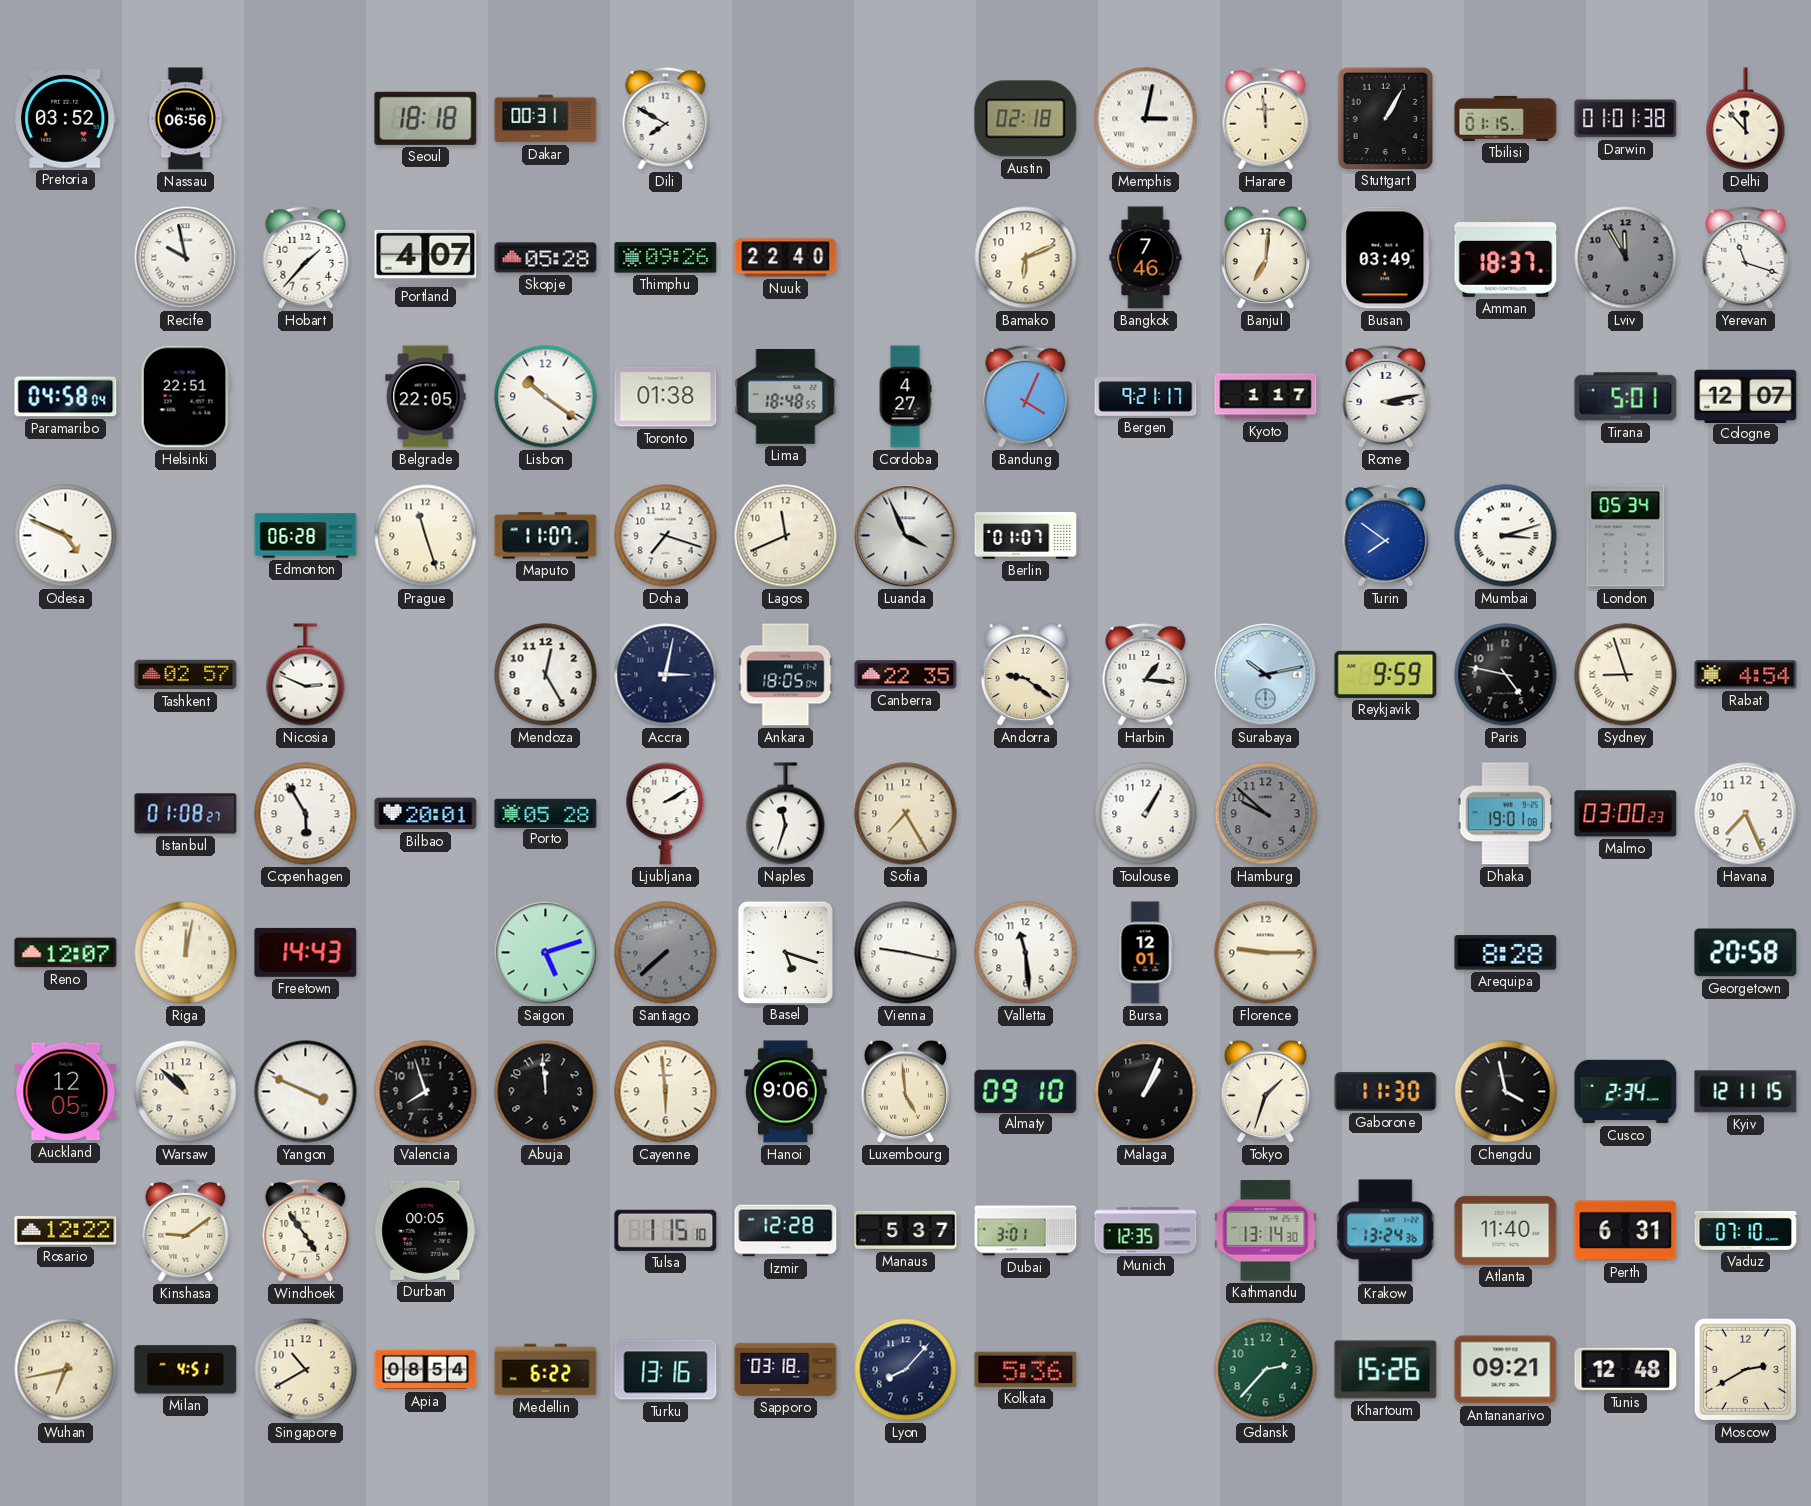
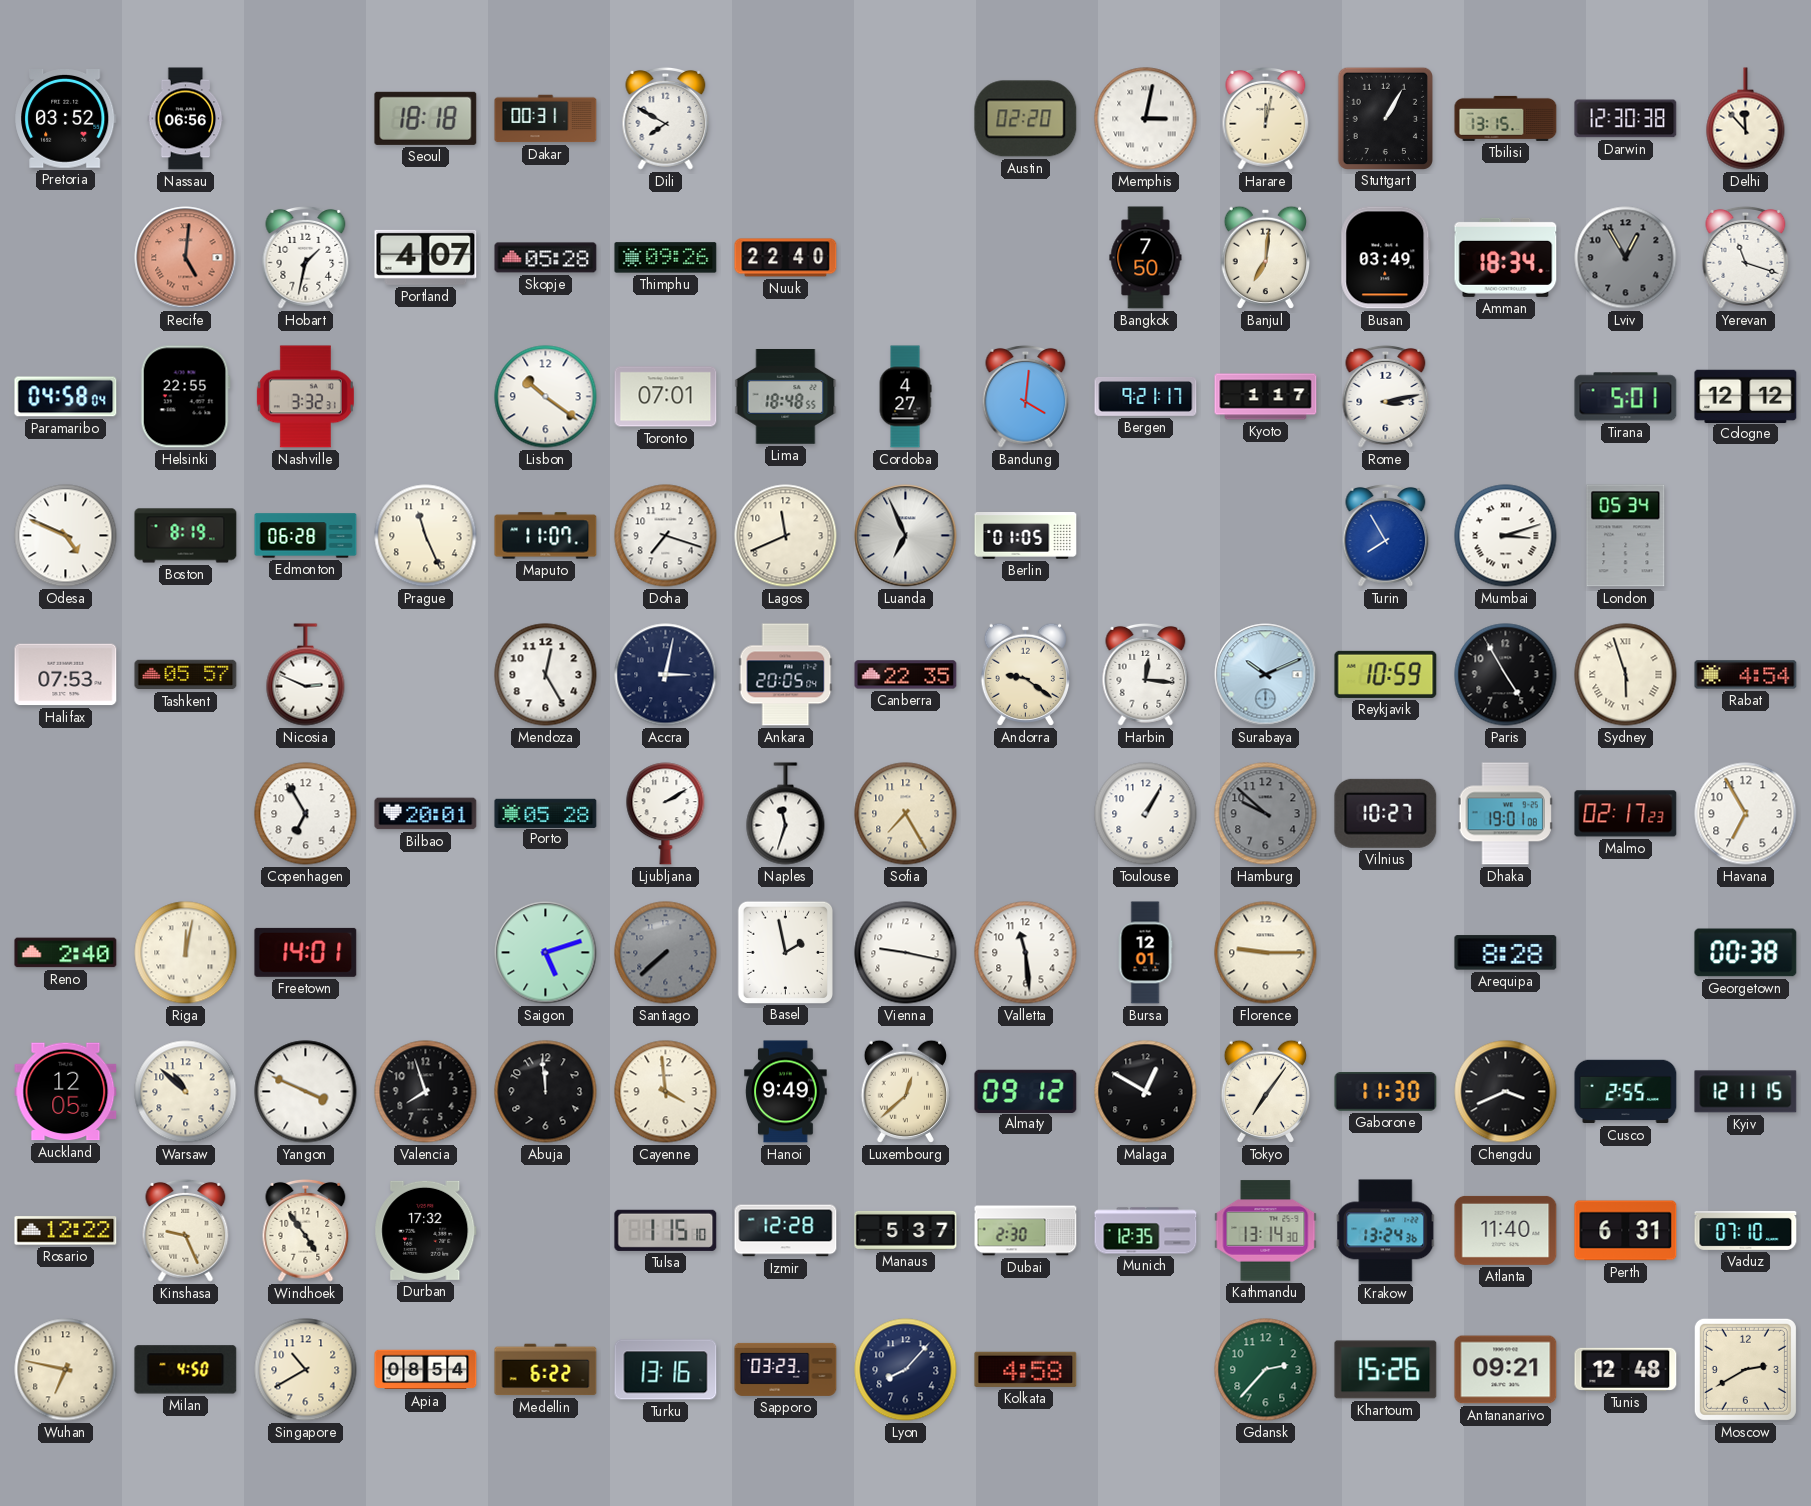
Austin: 02:18 -> 02:20 (1026, 119)
Harare: 11:59 -> 12:02 (1266, 118)
Tbilisi: 01:15 -> 13:15 (1506, 118)
Darwin: 01:01 -> 12:30 (1626, 119)
Recife: 9:58 -> 5:01 (186, 258)
Recife dial: white -> salmon (186, 258)
Hobart: 1:37 -> 1:32 (306, 257)
Bamako: 6:11 -> none (1026, 258)
Bangkok: 7:46 -> 7:50 (1146, 258)
Amman: 18:37 -> 18:34 (1506, 257)
Lviv: 11:55 -> 12:55 (1626, 258)
Helsinki: 22:51 -> 22:55 (185, 397)
Nashville: none -> 3:32 (305, 397)
Belgrade: 22:05 -> none (426, 397)
Toronto: 01:38 -> 07:01 (666, 397)
Bandung: 4:04 -> 4:01 (1026, 396)
Cologne: 12:07 -> 12:12 (1746, 396)
Boston: none -> 8:19 (186, 536)
Prague: 11:27 -> 11:26 (426, 536)
Luanda: 3:56 -> 6:56 (906, 536)
Berlin: 01:07 -> 01:05 (1026, 536)
Turin: 7:51 -> 7:55 (1386, 535)
Halifax: none -> 07:53 (66, 675)
Tashkent: 02:57 -> 05:57 (186, 675)
Ankara: 18:05 -> 20:05 (786, 675)
Harbin: 1:16 -> 12:16 (1146, 674)
Surabaya: 10:13 -> 10:11 (1266, 675)
Reykjavik: 9:59 -> 10:59 (1386, 674)
Paris: 4:47 -> 4:55 (1506, 675)
Sydney: 8:57 -> 5:57 (1626, 675)
Istanbul: 01:08 -> none (186, 814)
Copenhagen: 5:55 -> 6:55 (306, 814)
Vilnius: none -> 10:27 (1386, 813)
Malmo: 03:00 -> 02:17 (1626, 814)
Havana: 7:26 -> 6:55 (1746, 814)
Reno: 12:07 -> 2:40 (66, 953)
Freetown: 14:43 -> 14:01 (306, 952)
Basel: 5:18 -> 1:58 (785, 952)
Georgetown: 20:58 -> 00:38 (1746, 953)
Cayenne: 5:59 -> 3:59 (666, 1092)
Hanoi: 9:06 -> 9:49 (786, 1092)
Luxembourg: 4:59 -> 12:38 (905, 1091)
Almaty: 09:10 -> 09:12 (1026, 1091)
Malaga: 1:04 -> 12:50 (1146, 1092)
Tokyo: 1:33 -> 7:06 (1265, 1091)
Chengdu: 3:58 -> 3:41 (1506, 1092)
Cusco: 2:34 -> 2:55 (1626, 1092)
Kinshasa: 9:09 -> 9:26 (186, 1230)
Durban: 00:05 -> 17:32 (426, 1230)
Dubai: 3:01 -> 2:30 (1026, 1231)
Wuhan: 6:43 -> 6:47 (66, 1370)
Milan: 4:51 -> 4:50 (186, 1370)
Sapporo: 03:18 -> 03:23 (786, 1369)
Kolkata: 5:36 -> 4:58 (1026, 1369)
